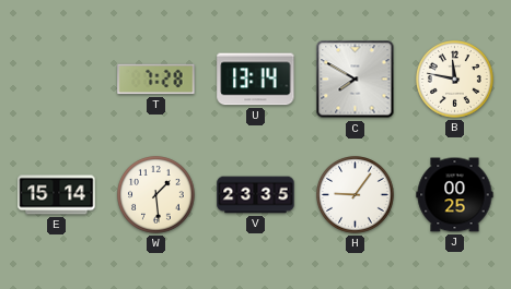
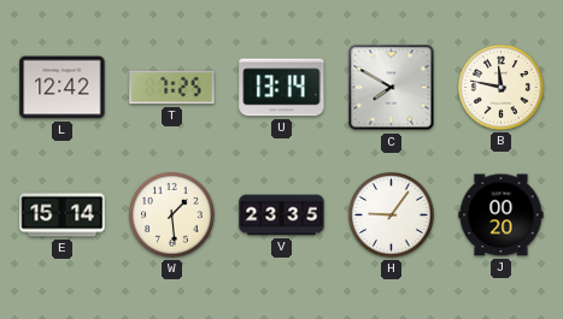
L: none -> 12:42 (63, 88)
T: 7:28 -> 7:25 (172, 88)
J: 00:25 -> 00:20 (502, 215)
